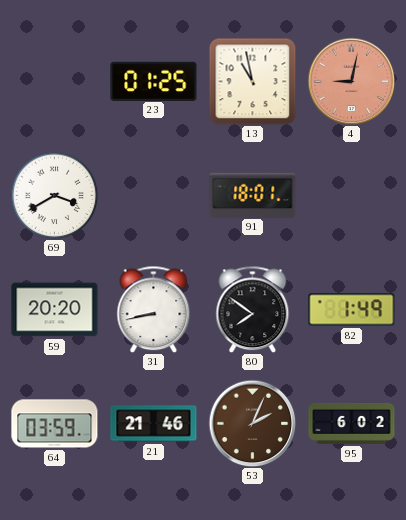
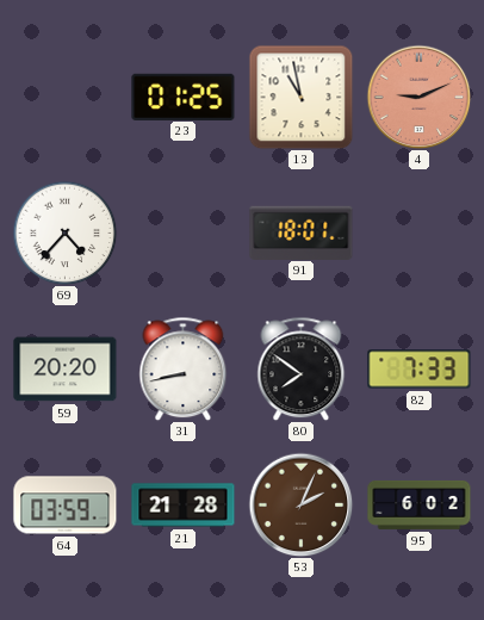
4: 9:02 -> 9:11 (418, 97)
69: 3:40 -> 4:37 (64, 232)
82: 1:49 -> 7:33 (420, 370)
21: 21:46 -> 21:28 (184, 506)
